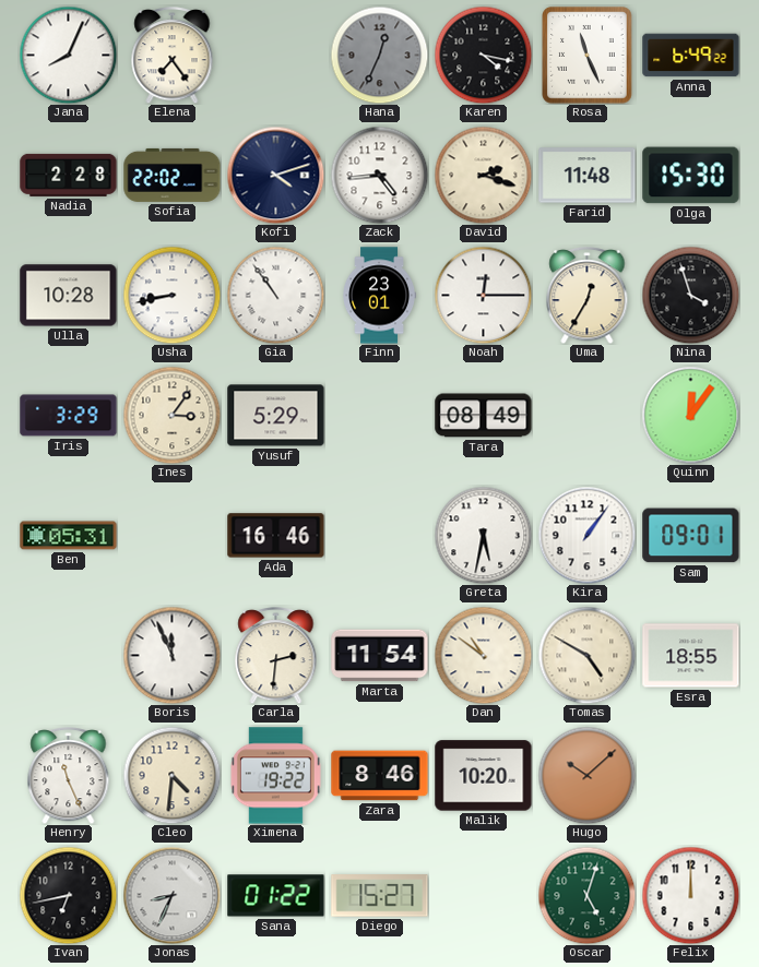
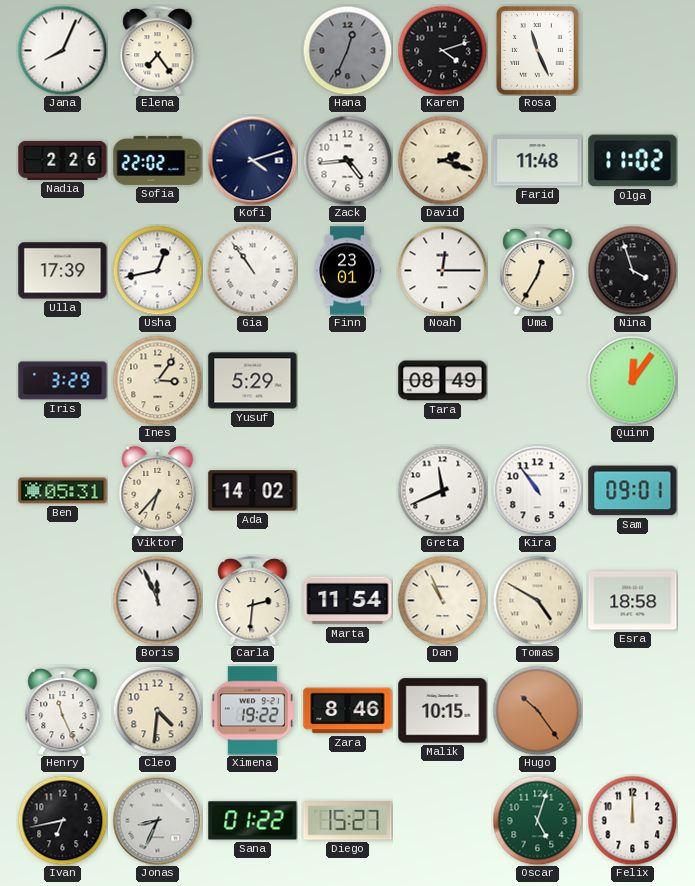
Karen: 4:17 -> 4:12 (442, 50)
Anna: 6:49 -> none (691, 56)
Nadia: 2:28 -> 2:26 (63, 160)
Olga: 15:30 -> 11:02 (633, 161)
Ulla: 10:28 -> 17:39 (63, 271)
Usha: 8:43 -> 12:43 (157, 270)
Viktor: none -> 6:37 (158, 491)
Ada: 16:46 -> 14:02 (253, 491)
Greta: 5:32 -> 11:41 (442, 490)
Kira: 1:06 -> 10:54 (537, 490)
Dan: 10:51 -> 10:56 (442, 600)
Esra: 18:55 -> 18:58 (633, 601)
Malik: 10:20 -> 10:15 (443, 711)
Hugo: 10:08 -> 10:24 (537, 710)
